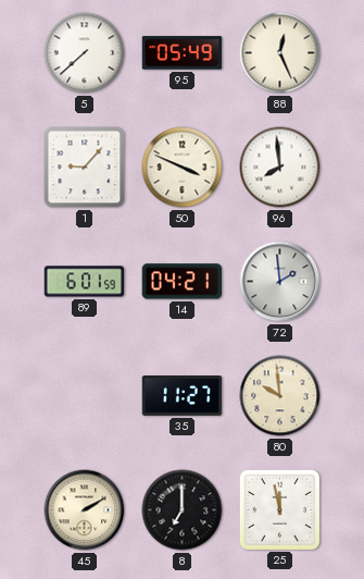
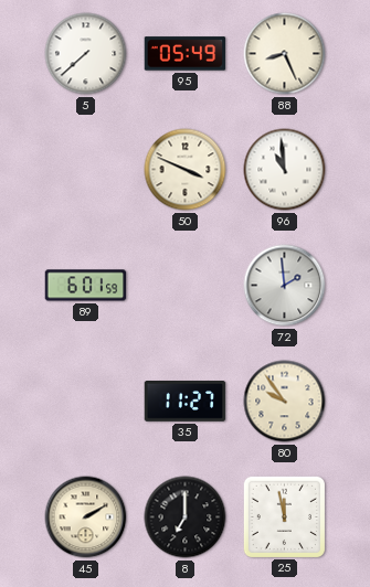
88: 12:26 -> 8:26 (285, 54)
1: 9:07 -> none (85, 168)
96: 7:59 -> 10:59 (285, 170)
14: 04:21 -> none (183, 282)
80: 9:59 -> 9:54 (285, 402)
